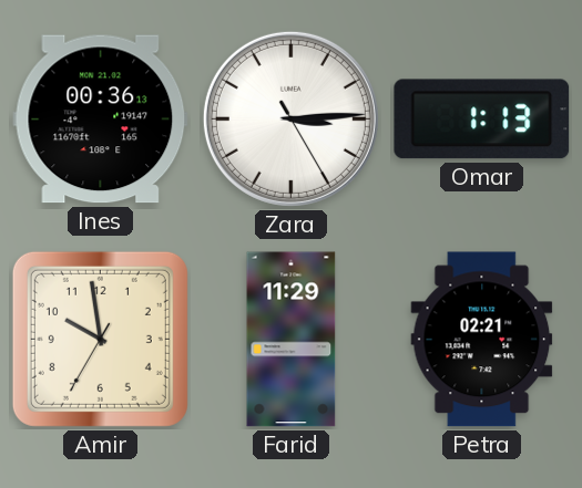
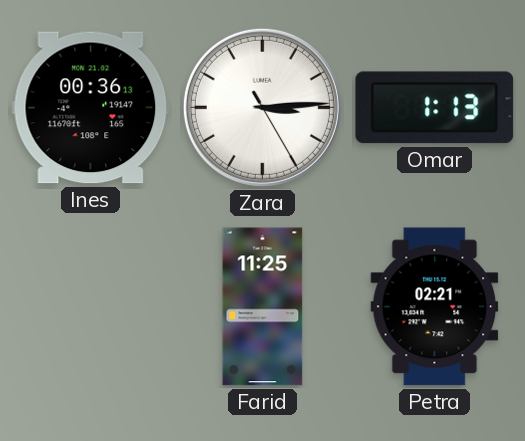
Amir: 9:58 -> none (100, 339)
Farid: 11:29 -> 11:25 (263, 307)
